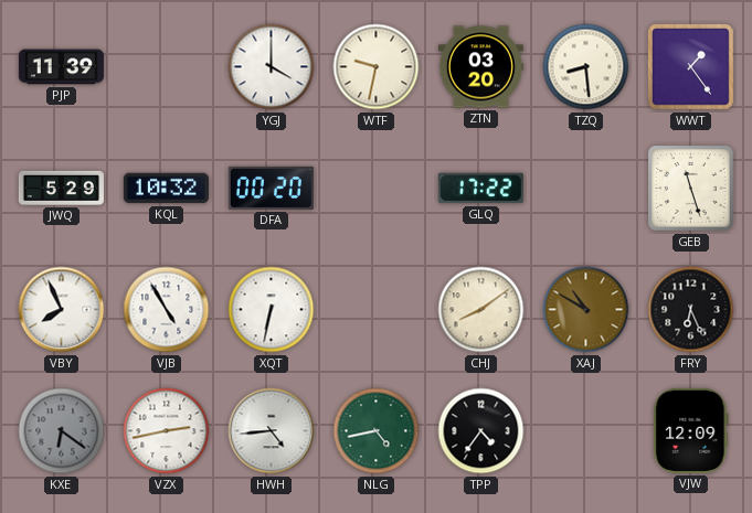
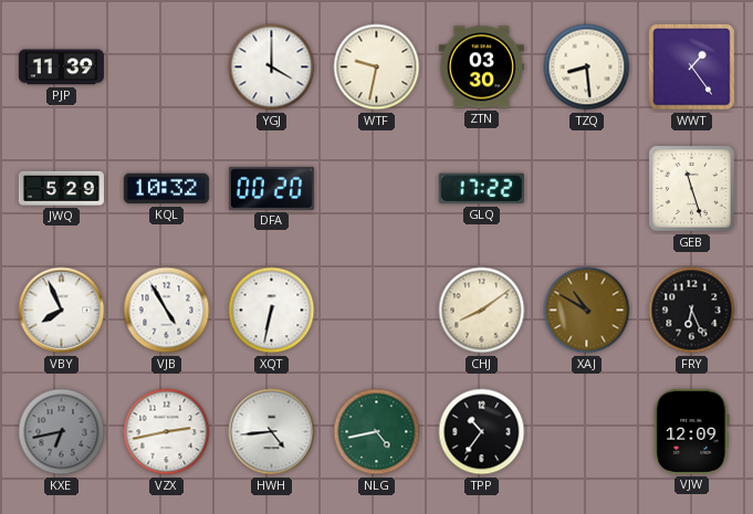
ZTN: 03:20 -> 03:30 (481, 67)
KXE: 6:21 -> 6:43 (62, 432)
TPP: 4:36 -> 10:36 (482, 432)
